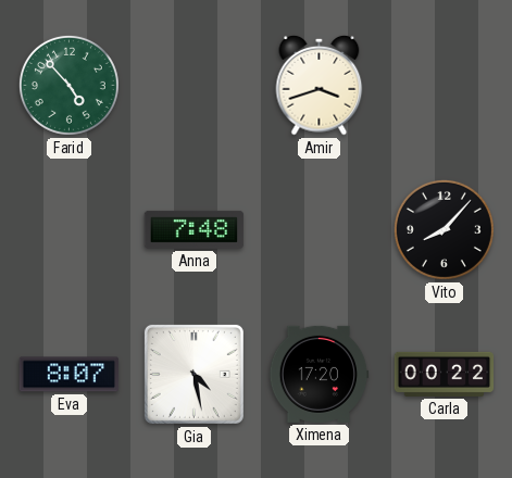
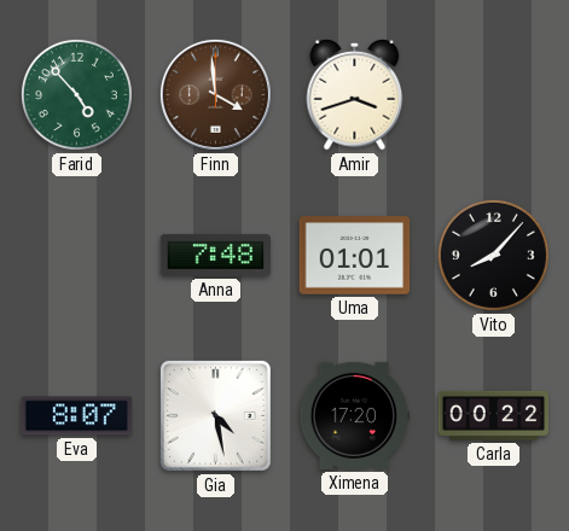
Finn: none -> 3:59 (215, 94)
Uma: none -> 01:01 (355, 256)
